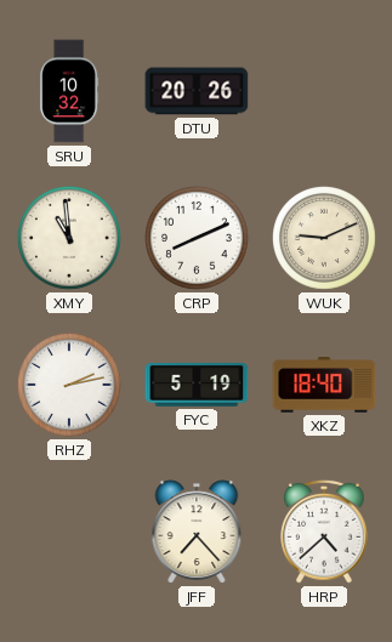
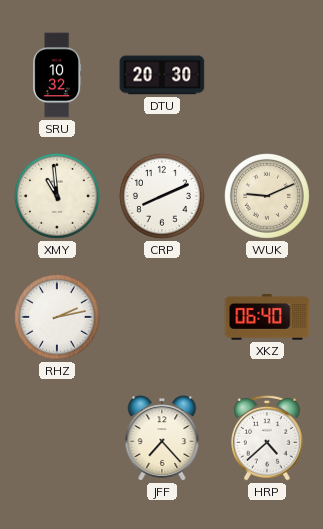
DTU: 20:26 -> 20:30 (162, 75)
FYC: 5:19 -> none (197, 386)
XKZ: 18:40 -> 06:40 (267, 317)
